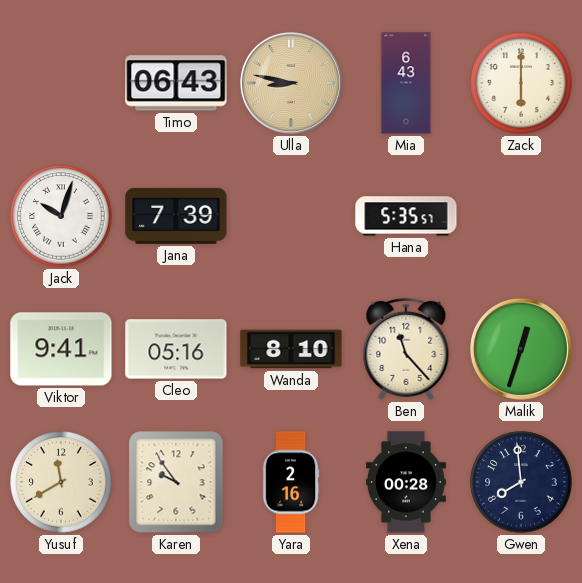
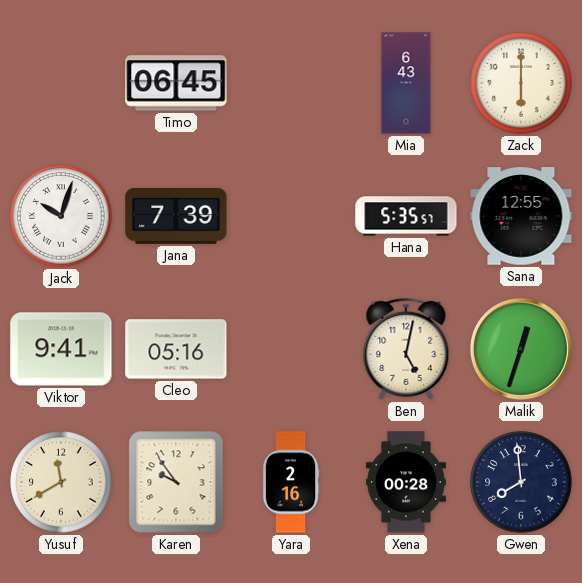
Timo: 06:43 -> 06:45 (176, 83)
Ulla: 8:47 -> none (291, 83)
Sana: none -> 12:55 (521, 216)
Wanda: 8:10 -> none (291, 349)
Ben: 11:23 -> 5:02 (406, 349)
